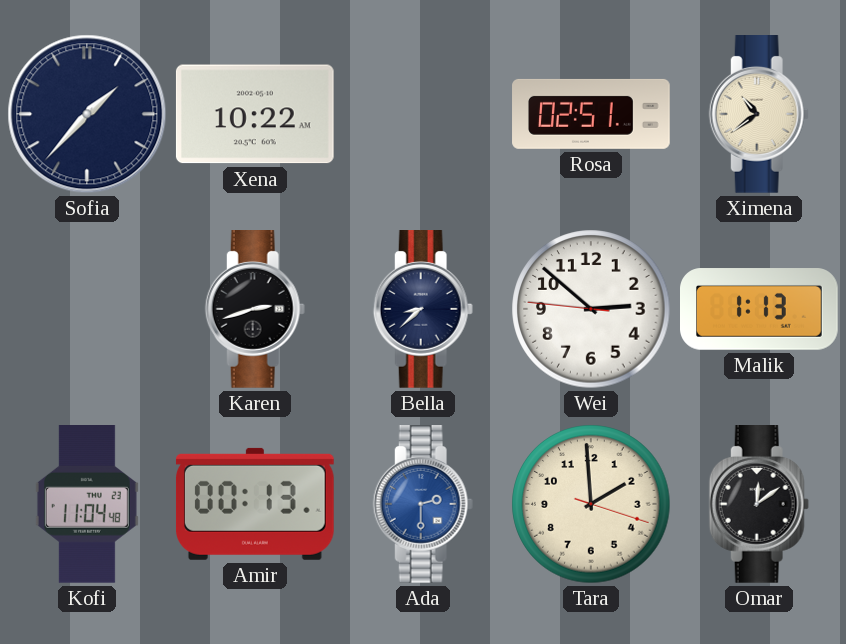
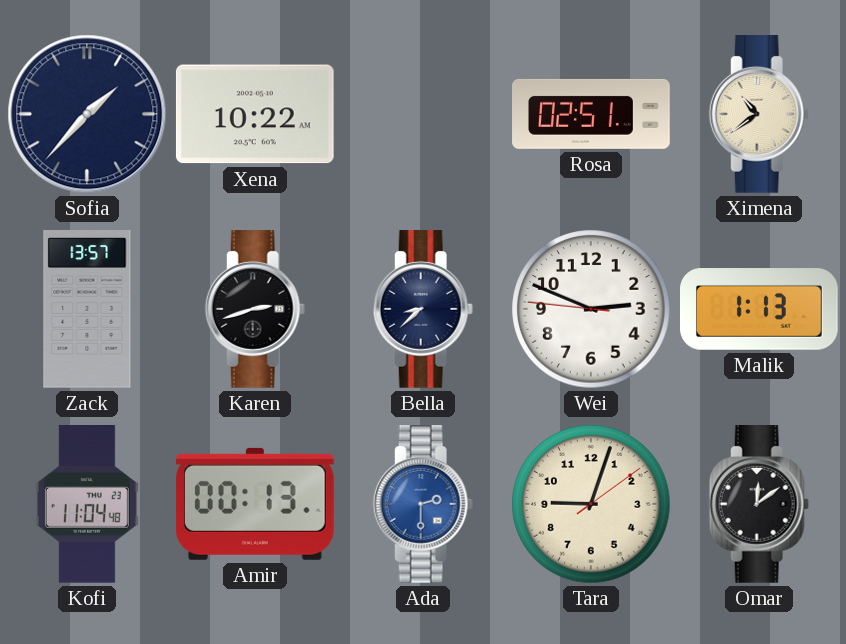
Zack: none -> 13:57 (87, 310)
Wei: 2:51 -> 2:48 (591, 309)
Tara: 1:59 -> 9:03 (591, 504)
